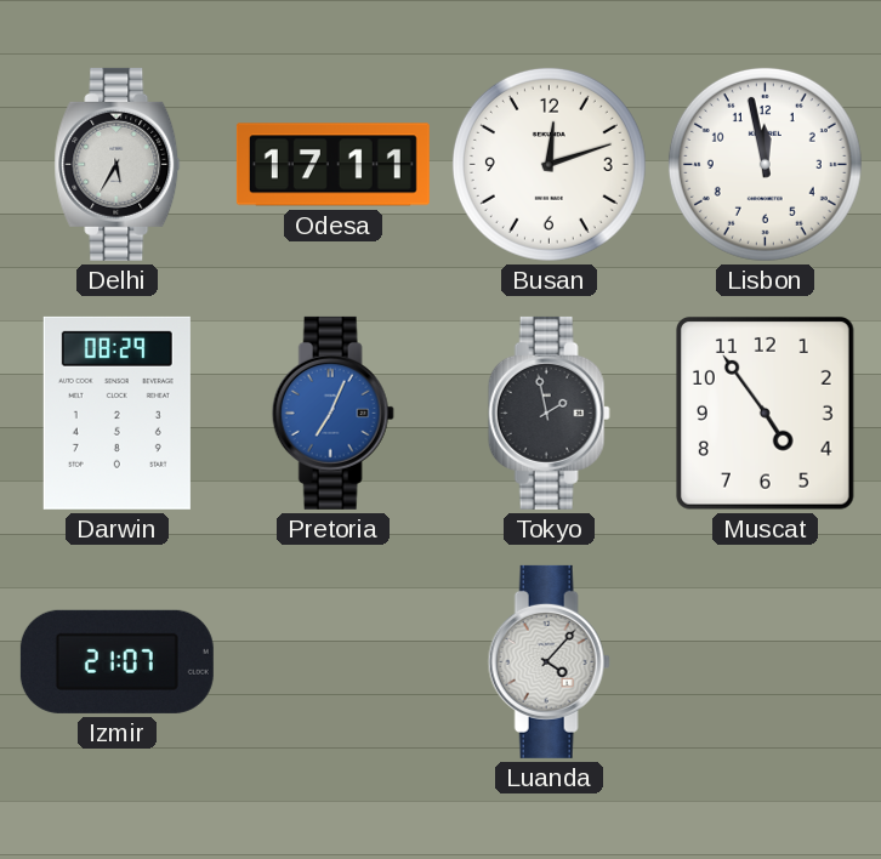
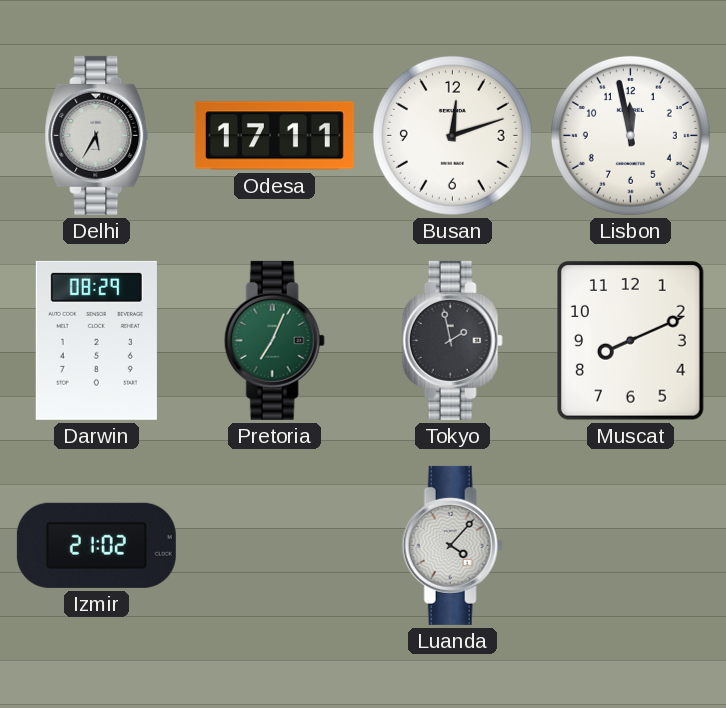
Pretoria dial: blue -> green (274, 340)
Muscat: 4:54 -> 8:11 (631, 341)
Izmir: 21:07 -> 21:02 (96, 545)
